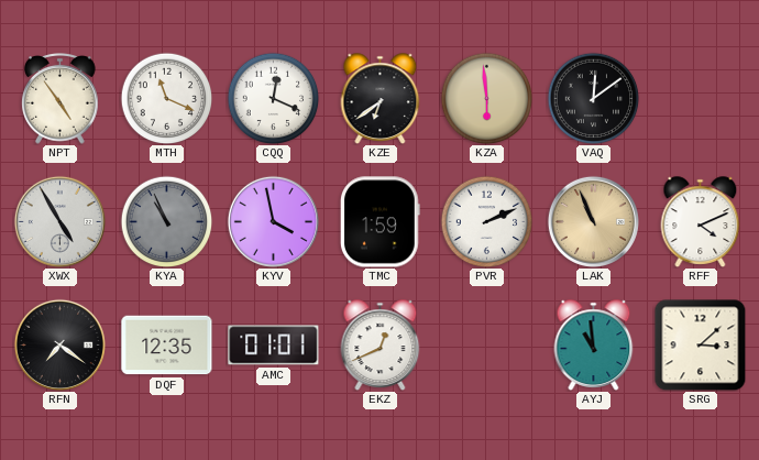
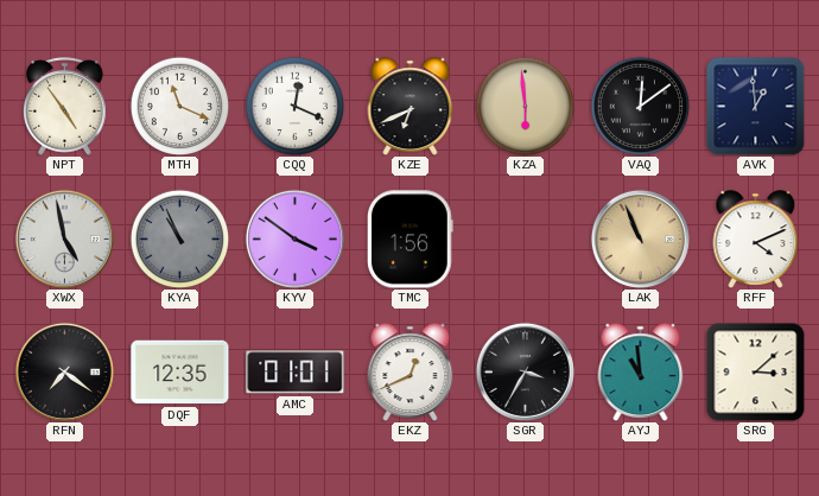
KZE: 6:39 -> 6:41 (411, 107)
AVK: none -> 12:59 (755, 106)
XWX: 4:55 -> 4:58 (64, 239)
KYV: 3:58 -> 3:51 (294, 239)
TMC: 1:59 -> 1:56 (411, 240)
PVR: 2:11 -> none (486, 221)
SGR: none -> 3:35 (525, 371)
